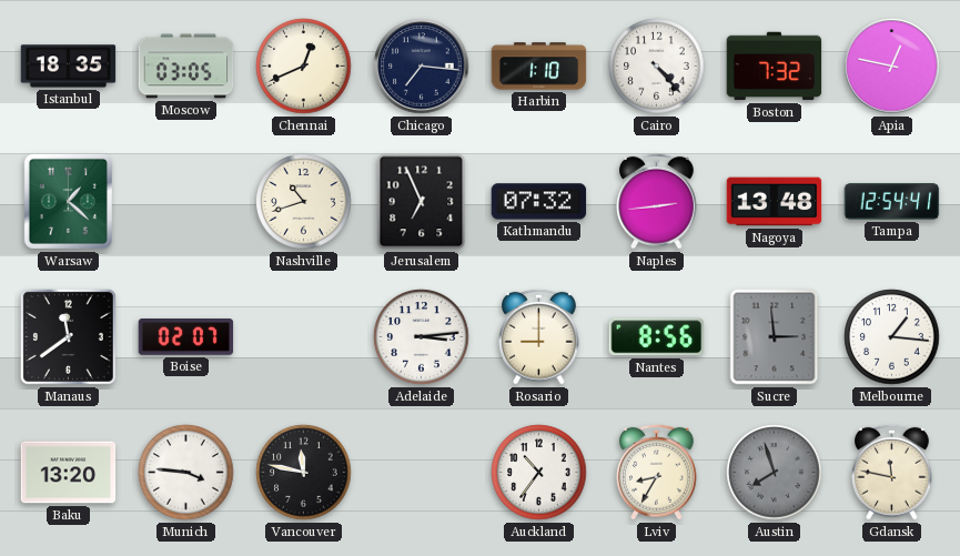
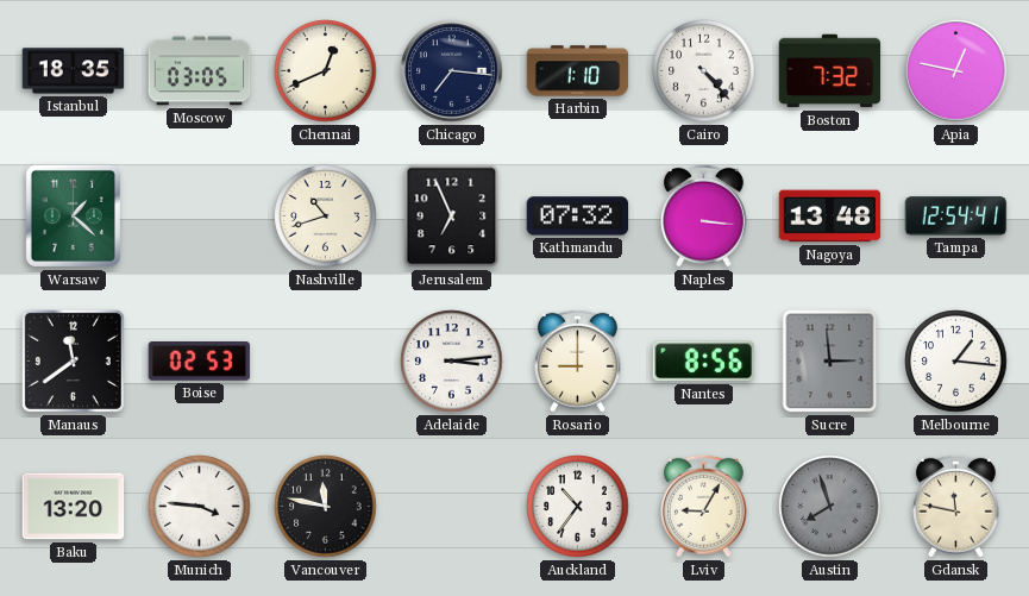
Naples: 2:44 -> 3:16 (704, 215)
Boise: 02:07 -> 02:53 (200, 362)
Lviv: 8:35 -> 9:05 (704, 506)
